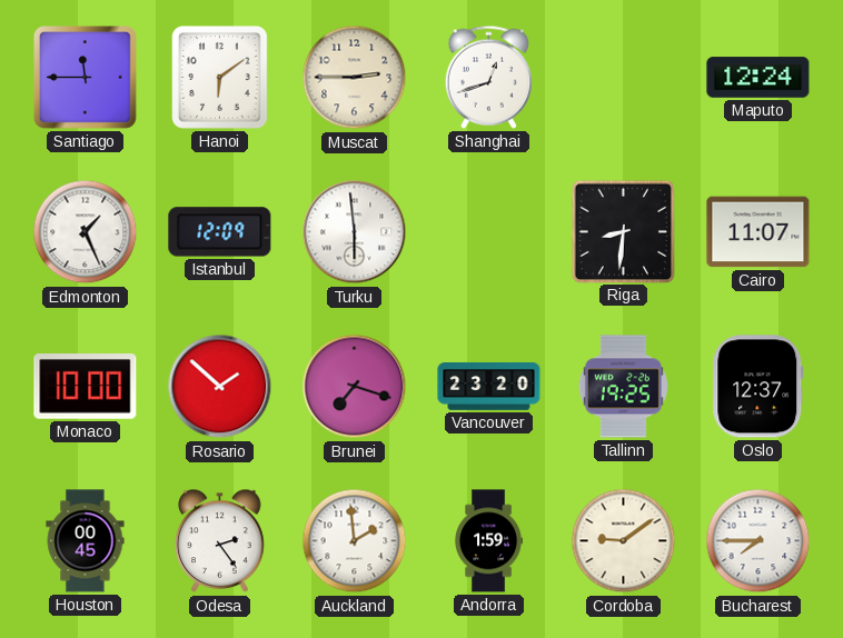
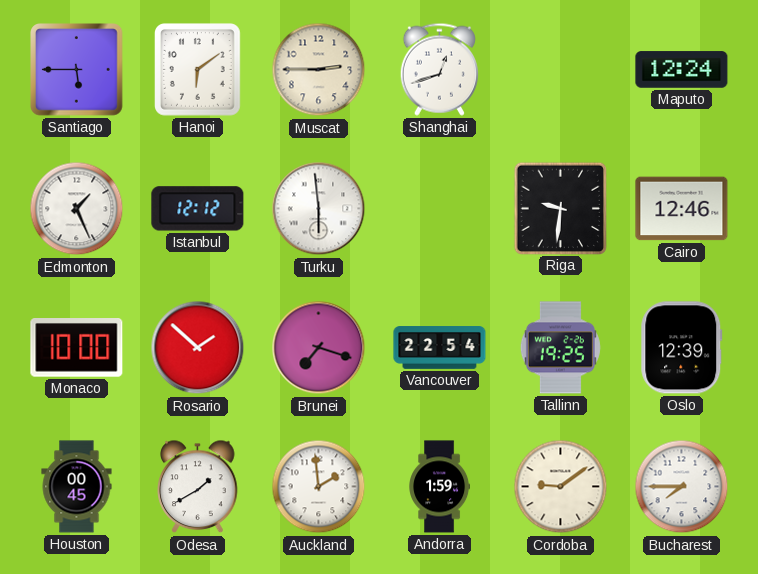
Santiago: 11:45 -> 5:45 (77, 70)
Istanbul: 12:09 -> 12:12 (198, 209)
Riga: 8:31 -> 9:31 (560, 208)
Cairo: 11:07 -> 12:46 (682, 209)
Vancouver: 23:20 -> 22:54 (440, 348)
Oslo: 12:37 -> 12:39 (682, 348)
Odesa: 2:24 -> 1:40 (198, 487)
